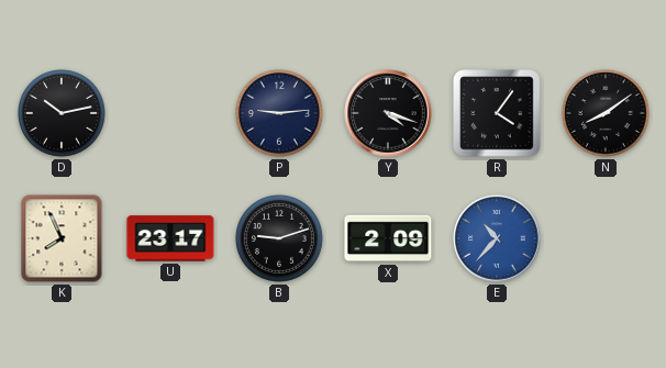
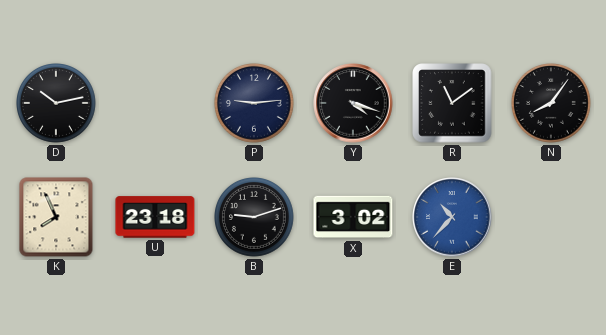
R: 4:06 -> 11:09 (452, 103)
N: 8:09 -> 8:06 (552, 104)
U: 23:17 -> 23:18 (155, 217)
X: 2:09 -> 3:02 (353, 217)
